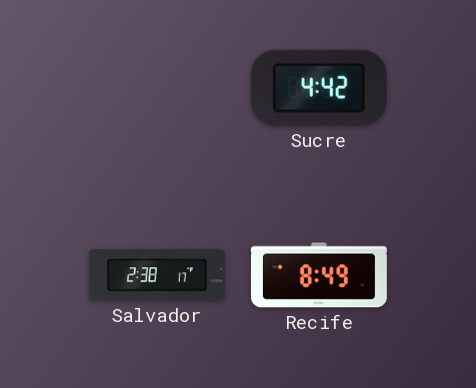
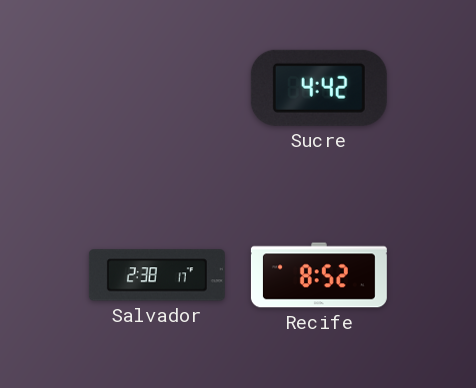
Recife: 8:49 -> 8:52 (319, 275)
